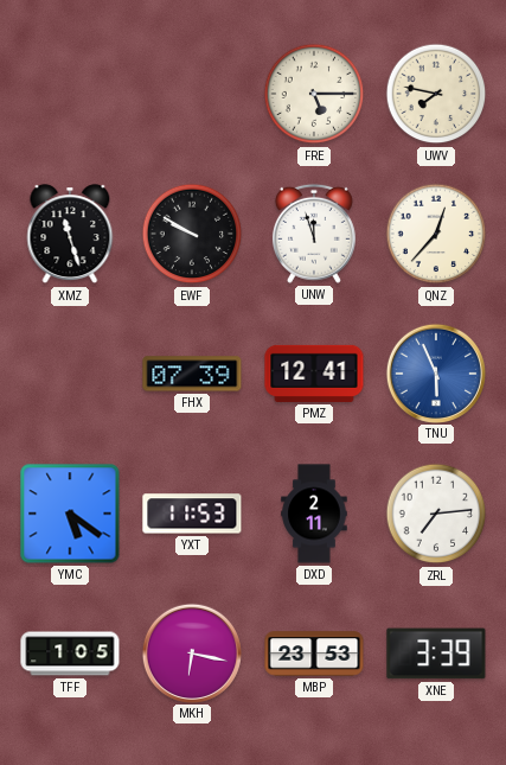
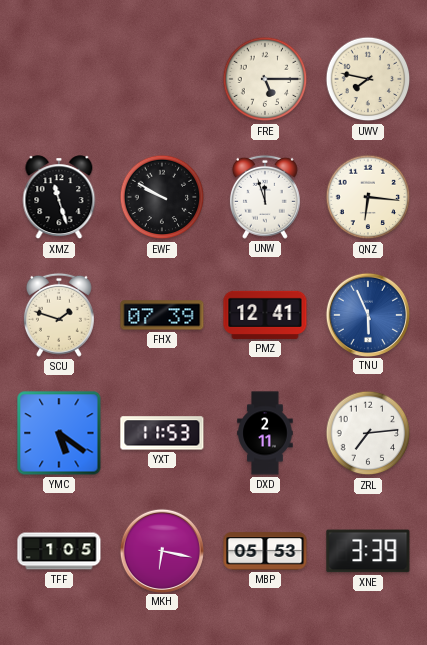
QNZ: 12:37 -> 6:16 (368, 197)
SCU: none -> 1:48 (59, 315)
MBP: 23:53 -> 05:53 (265, 551)
